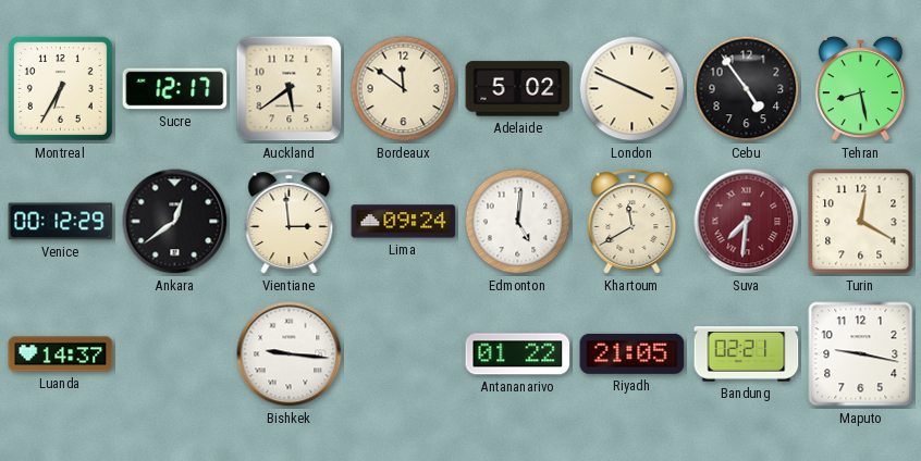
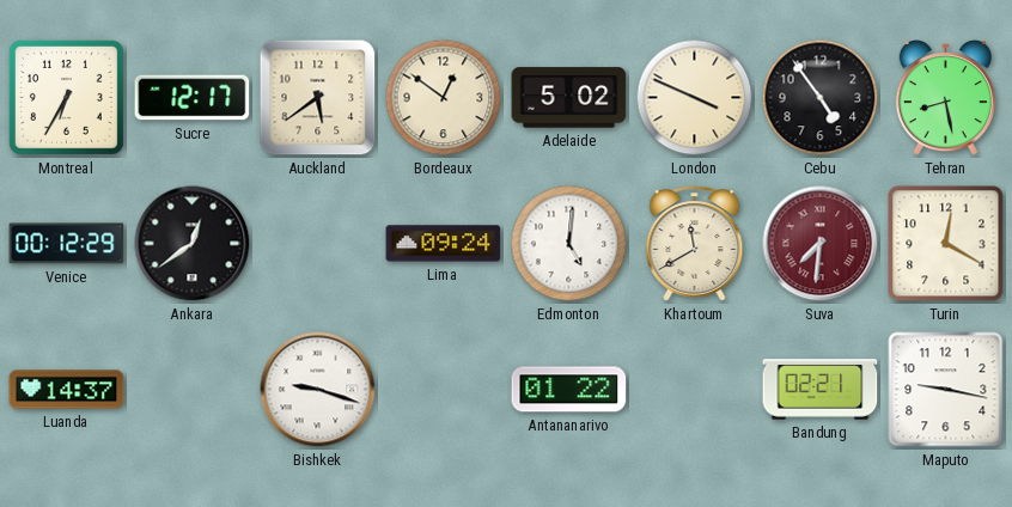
Bordeaux: 11:51 -> 12:51 (444, 98)
Vientiane: 2:59 -> none (290, 222)
Bishkek: 9:16 -> 9:18 (318, 390)
Riyadh: 21:05 -> none (633, 353)
